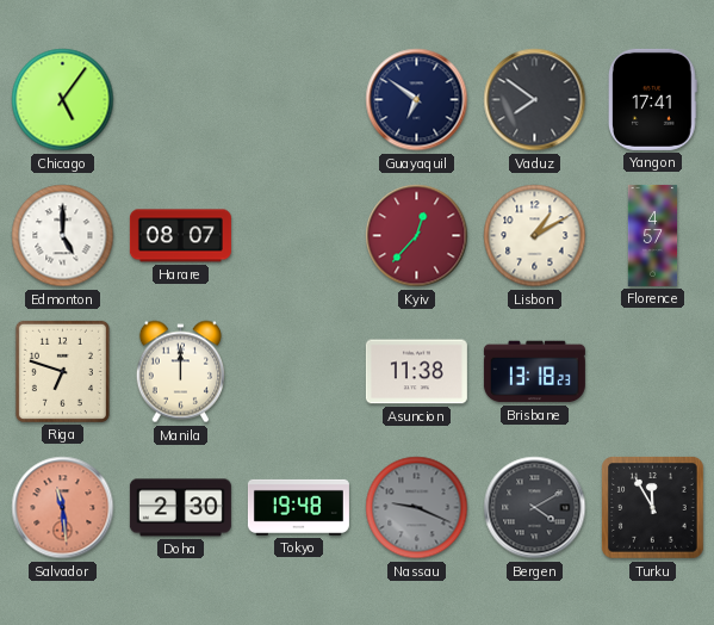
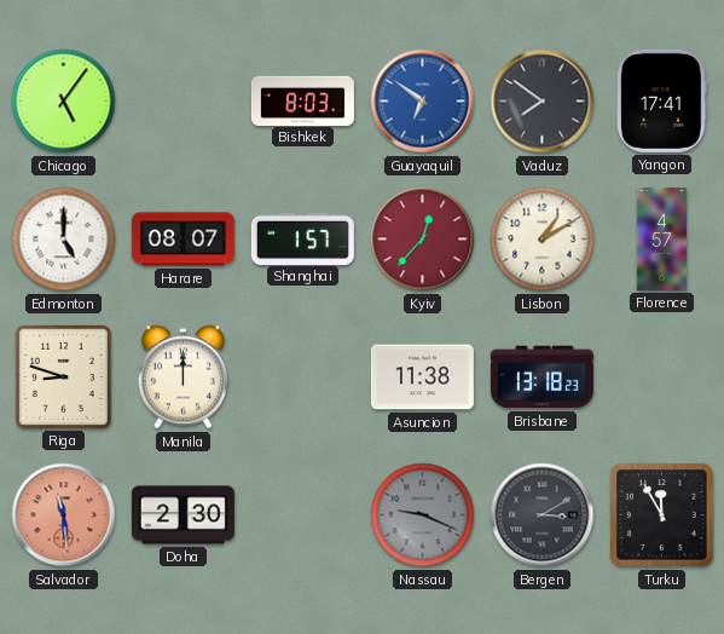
Bishkek: none -> 8:03 (302, 100)
Guayaquil dial: navy -> blue (423, 102)
Shanghai: none -> 1:57 (302, 238)
Riga: 6:48 -> 8:48 (63, 376)
Tokyo: 19:48 -> none (298, 507)
Bergen: 4:10 -> 3:10 (543, 515)
